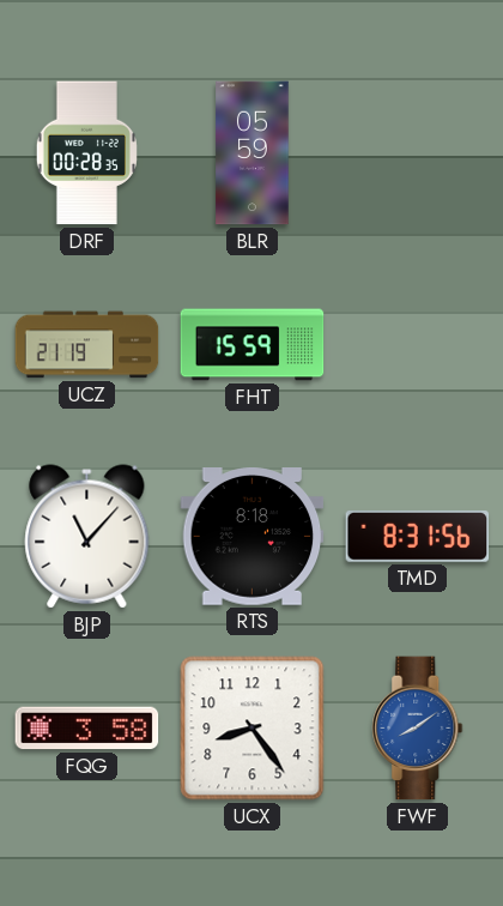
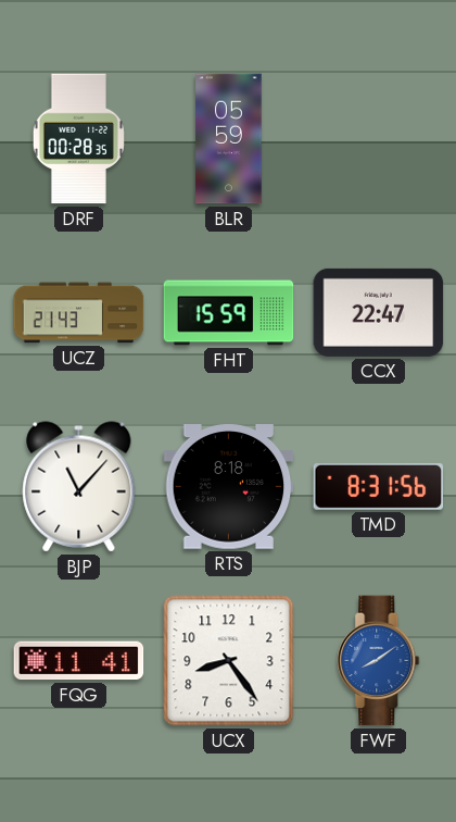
UCZ: 21:19 -> 21:43 (79, 313)
CCX: none -> 22:47 (379, 312)
FQG: 3:58 -> 11:41 (79, 661)
